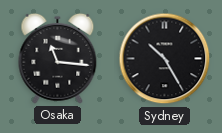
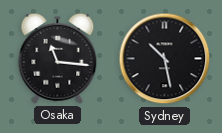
Sydney: 10:25 -> 10:28 (165, 59)
